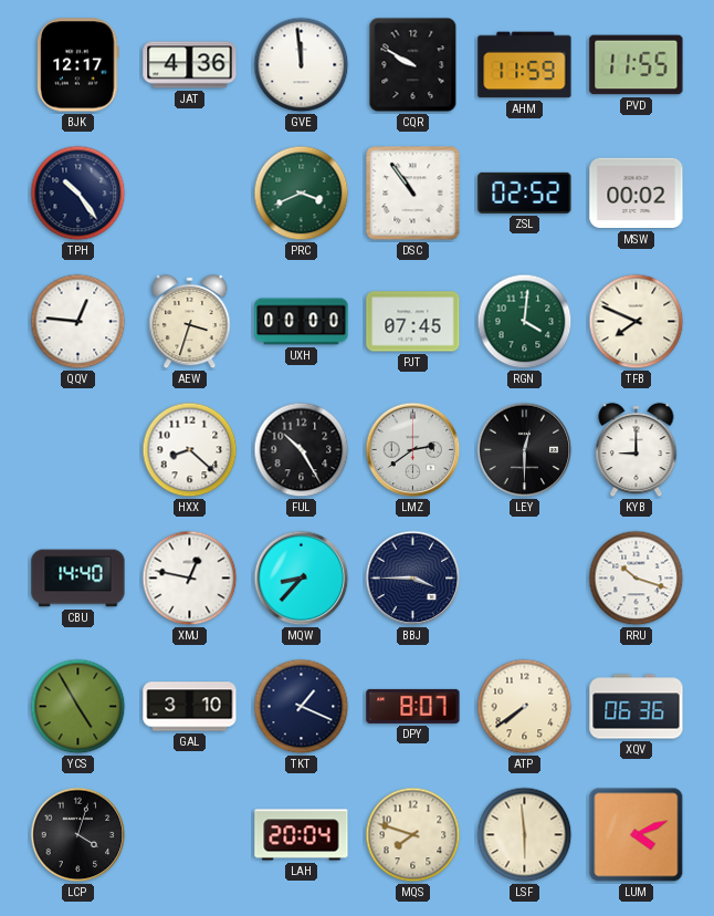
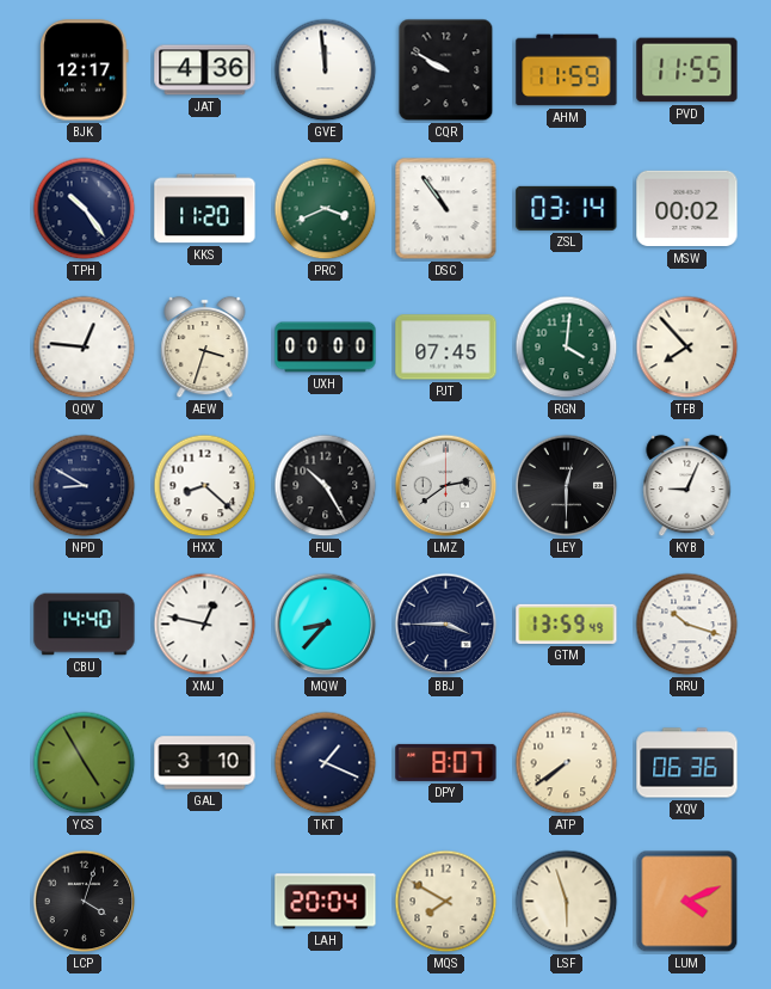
KKS: none -> 11:20 (205, 209)
ZSL: 02:52 -> 03:14 (567, 208)
TFB: 7:49 -> 7:53 (687, 348)
NPD: none -> 8:50 (85, 486)
KYB: 9:00 -> 9:04 (687, 486)
GTM: none -> 13:59 (567, 623)
MQS: 7:48 -> 7:50 (446, 902)
LSF: 5:59 -> 5:57 (567, 902)
